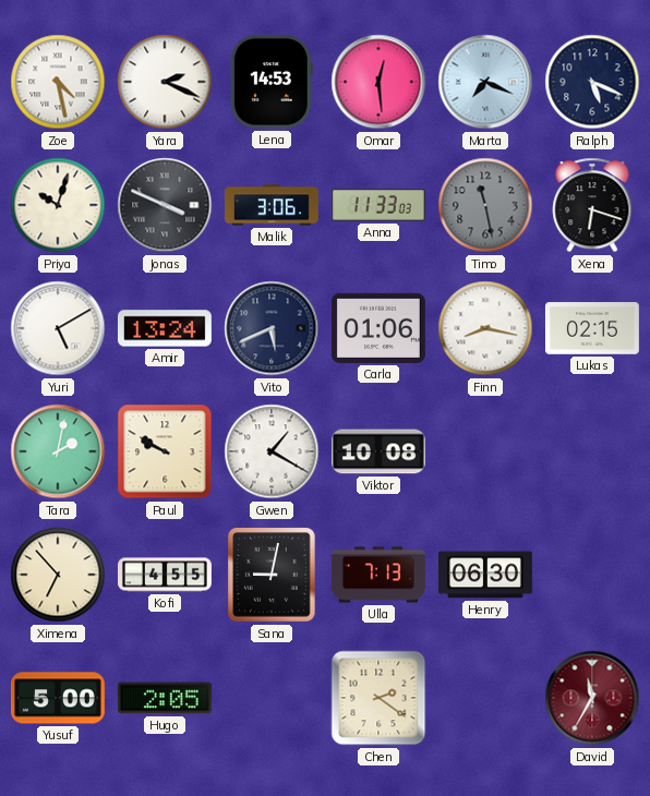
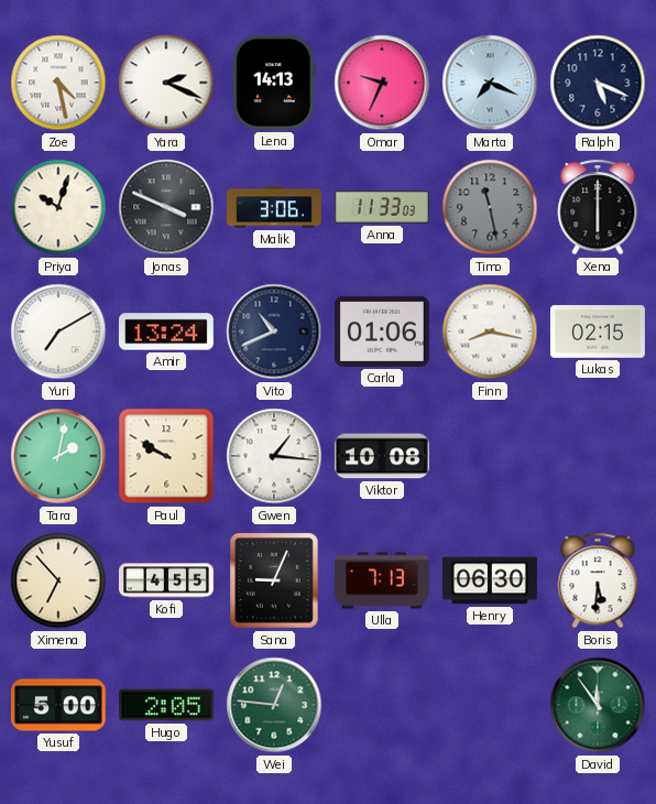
Lena: 14:53 -> 14:13 (274, 83)
Omar: 12:29 -> 9:34 (382, 83)
Xena: 6:18 -> 6:00 (598, 207)
Yuri: 5:10 -> 7:10 (58, 332)
Vito: 5:41 -> 10:41 (274, 332)
Gwen: 1:20 -> 1:16 (274, 456)
Sana: 9:02 -> 9:04 (274, 580)
Boris: none -> 5:31 (598, 580)
Wei: none -> 12:46 (274, 705)
Chen: 2:21 -> none (378, 698)
David: 11:35 -> 11:54 (598, 705)
David dial: burgundy -> green (598, 705)
